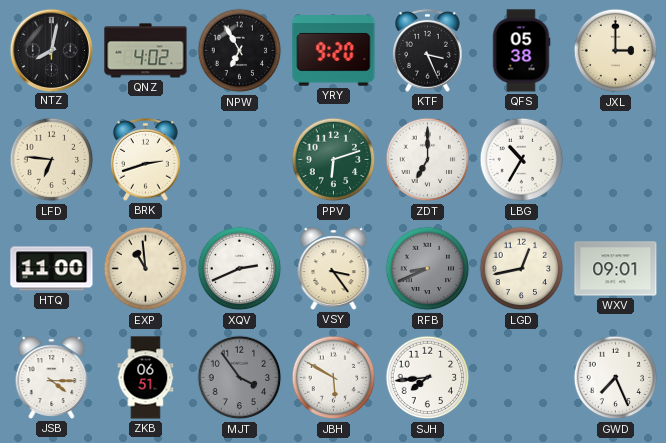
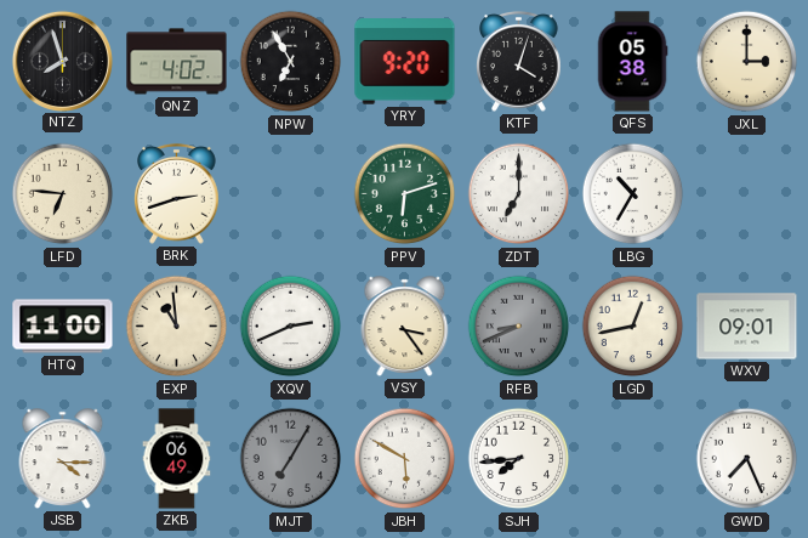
NTZ: 8:02 -> 7:57 (62, 61)
KTF: 3:26 -> 4:03 (519, 61)
ZKB: 06:51 -> 06:49 (177, 459)
MJT: 3:54 -> 7:05 (291, 459)
